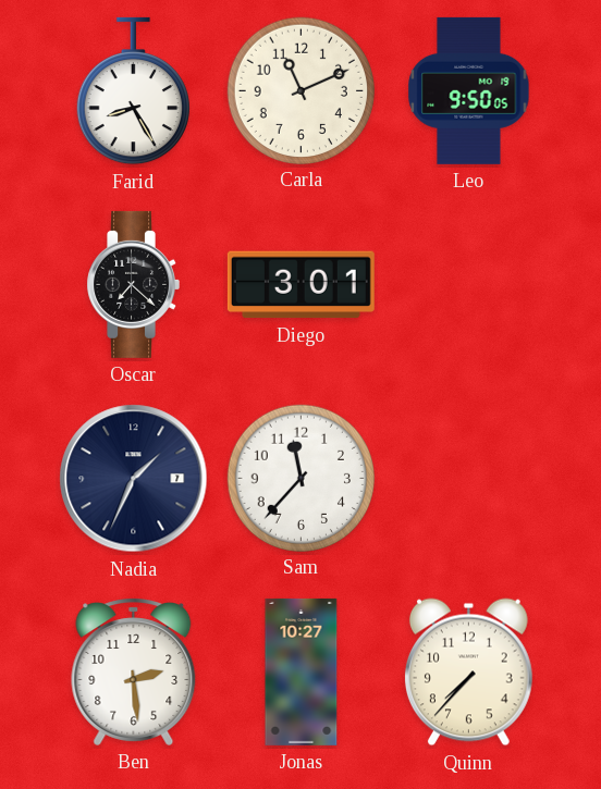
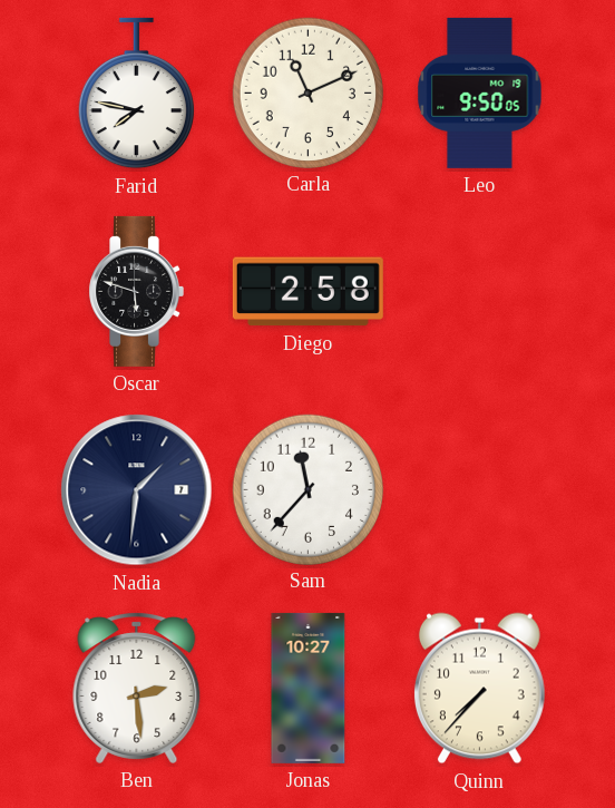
Farid: 8:25 -> 7:47 (136, 94)
Oscar: 7:22 -> 5:48 (136, 291)
Diego: 3:01 -> 2:58 (307, 292)
Nadia: 1:34 -> 1:31 (137, 490)
